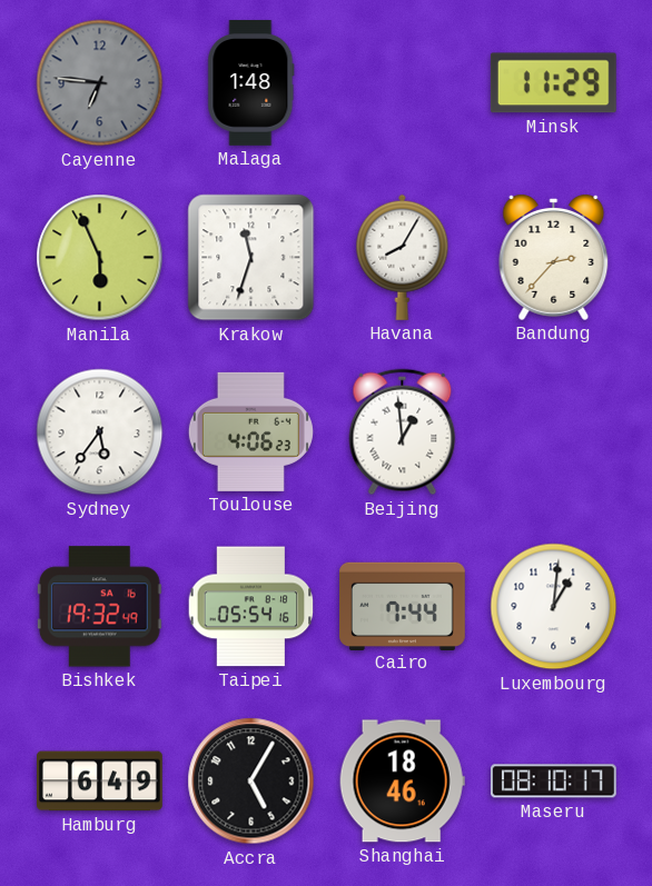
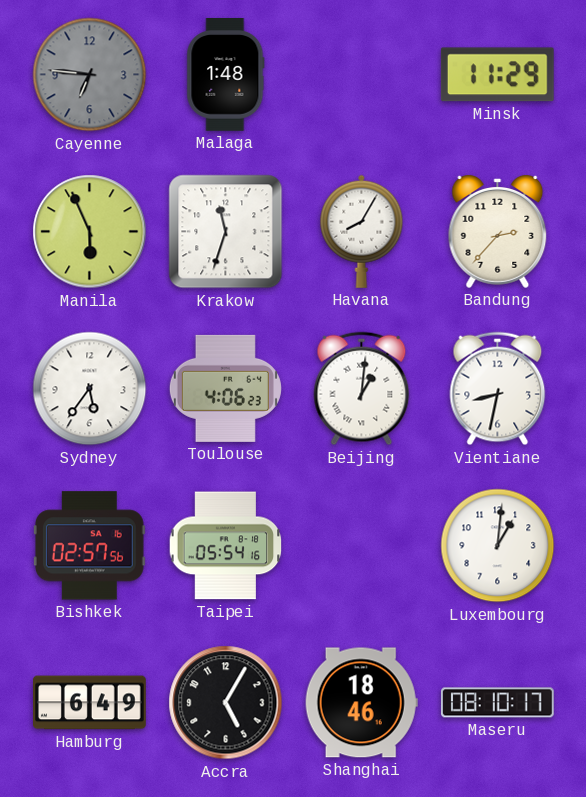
Beijing: 12:59 -> 1:01 (362, 389)
Vientiane: none -> 8:32 (498, 389)
Bishkek: 19:32 -> 02:57 (89, 546)
Cairo: 7:44 -> none (403, 606)
